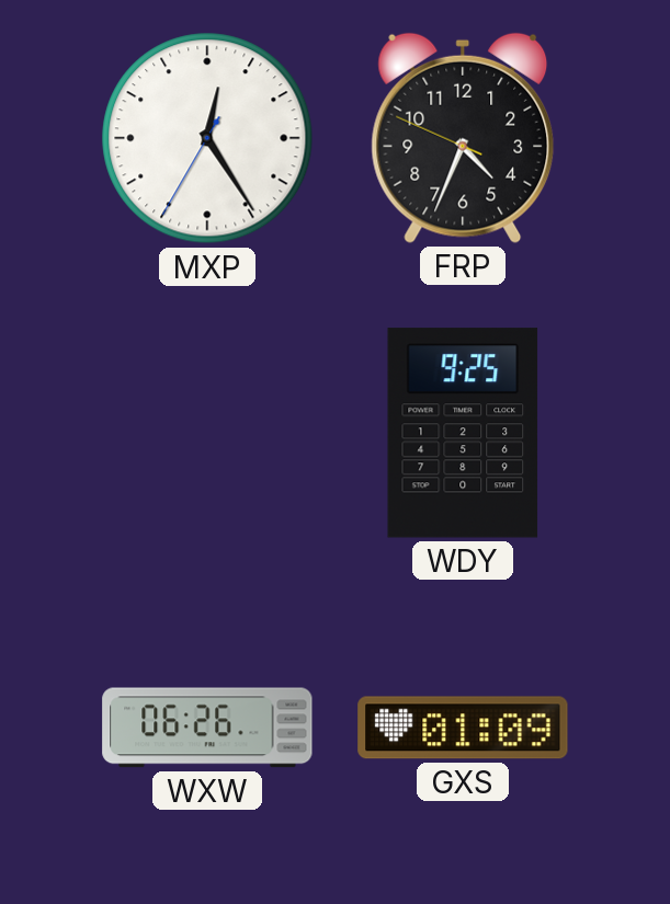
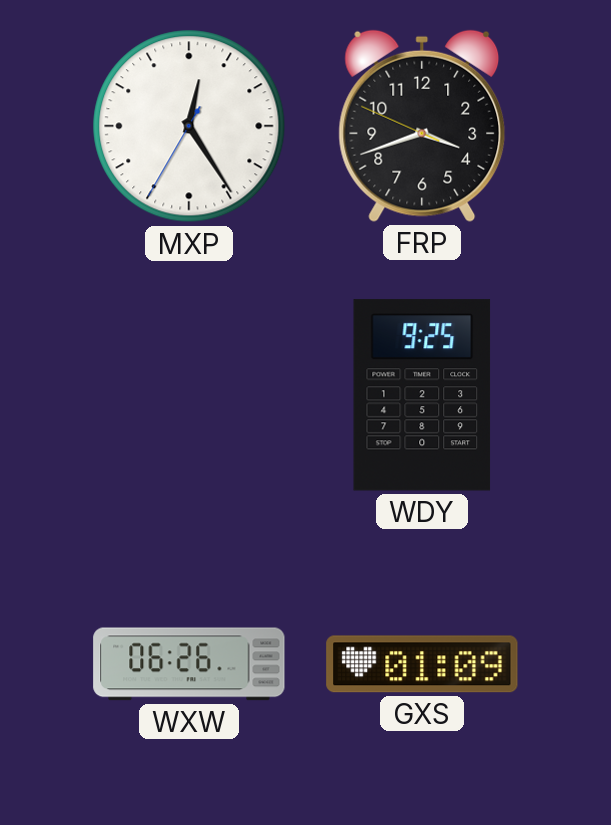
FRP: 4:33 -> 3:41 (422, 126)
